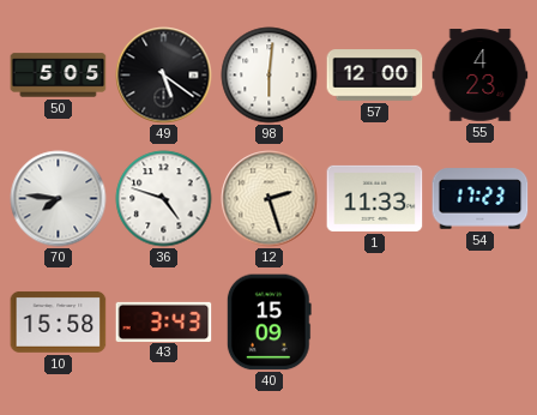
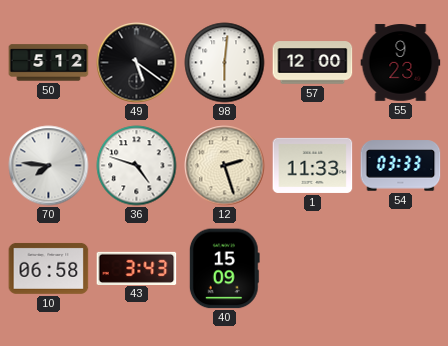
50: 5:05 -> 5:12 (49, 63)
55: 4:23 -> 9:23 (401, 63)
54: 17:23 -> 03:33 (401, 166)
10: 15:58 -> 06:58 (49, 268)
